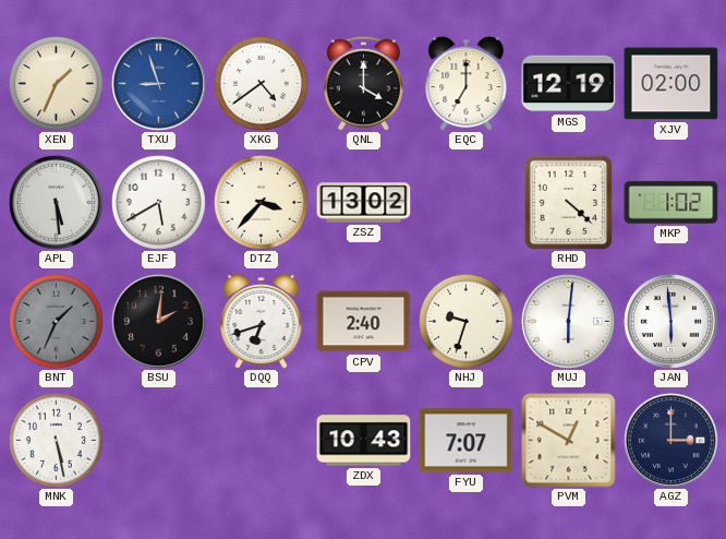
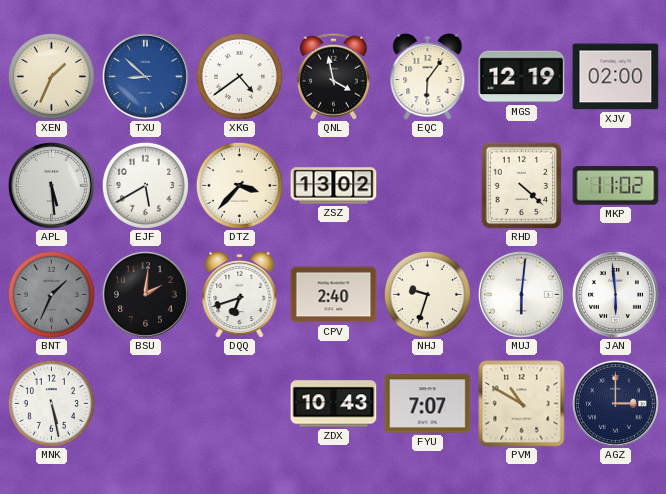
TXU: 8:57 -> 8:52 (145, 76)
QNL: 4:00 -> 3:58 (333, 76)
EQC: 7:00 -> 6:06 (428, 76)
MKP: 1:02 -> 11:02 (616, 186)
PVM: 12:50 -> 10:50 (522, 404)
